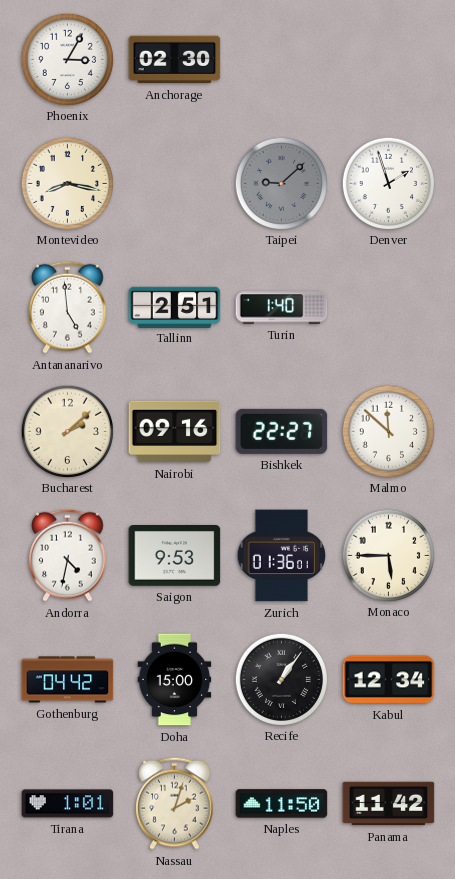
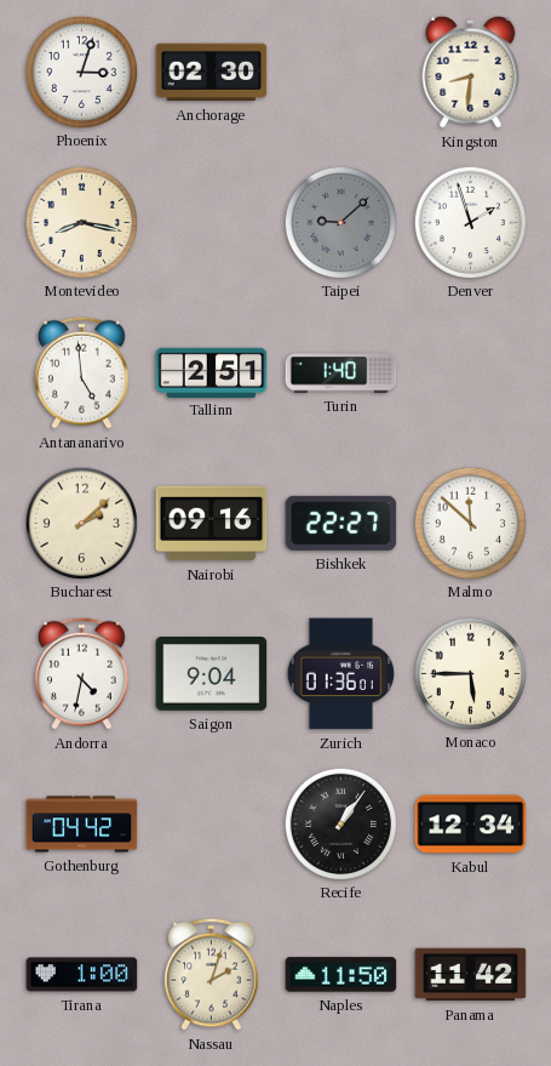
Phoenix: 3:05 -> 3:03 (81, 72)
Kingston: none -> 8:31 (471, 72)
Saigon: 9:53 -> 9:04 (212, 674)
Doha: 15:00 -> none (175, 680)
Tirana: 1:01 -> 1:00 (82, 975)
